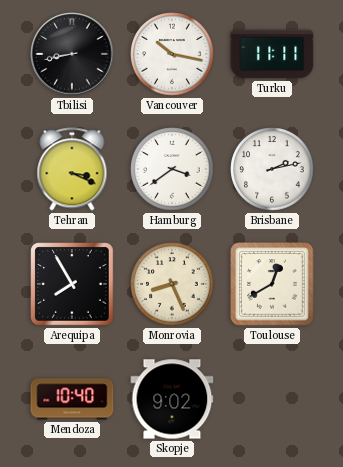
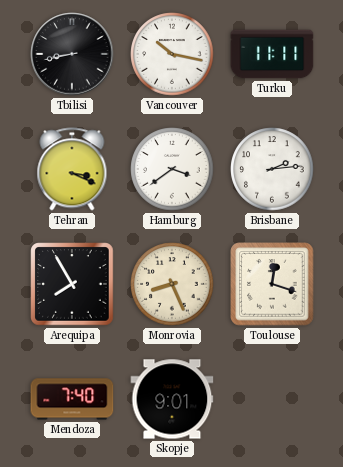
Brisbane: 2:13 -> 2:14 (272, 169)
Toulouse: 12:40 -> 12:18 (272, 284)
Mendoza: 10:40 -> 7:40 (72, 399)
Skopje: 9:02 -> 9:01 (172, 399)
